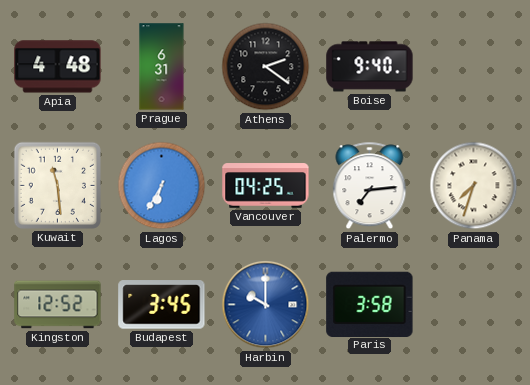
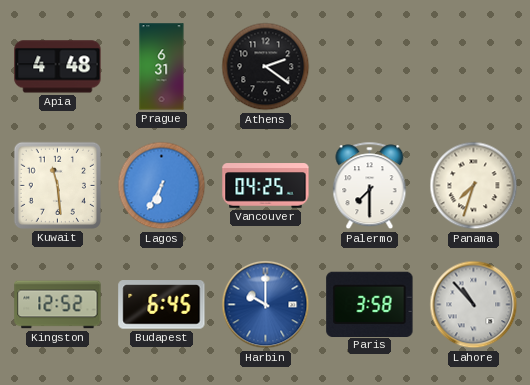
Boise: 9:40 -> none (370, 67)
Palermo: 7:14 -> 7:30 (370, 186)
Budapest: 3:45 -> 6:45 (162, 305)
Lahore: none -> 10:53 (474, 305)
